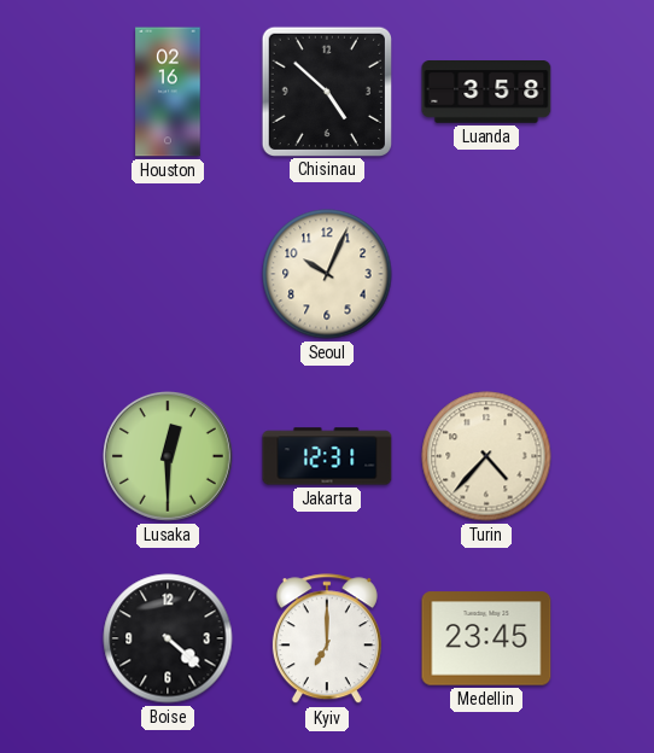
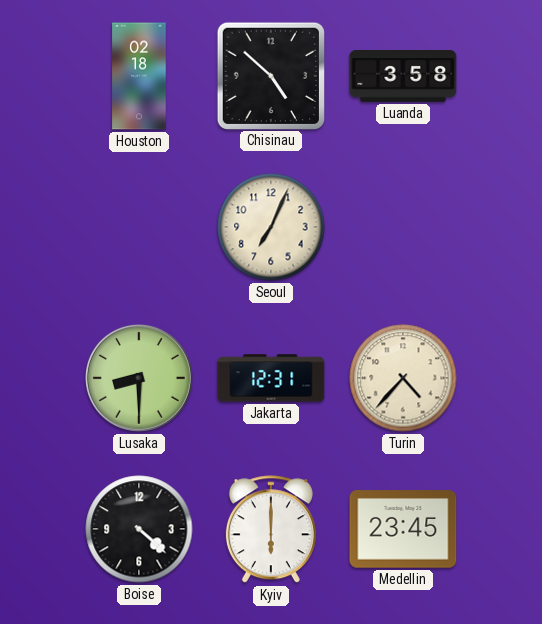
Houston: 02:16 -> 02:18 (139, 76)
Seoul: 10:04 -> 7:04 (271, 227)
Lusaka: 12:30 -> 8:30 (139, 378)
Kyiv: 7:00 -> 6:00 (271, 530)
